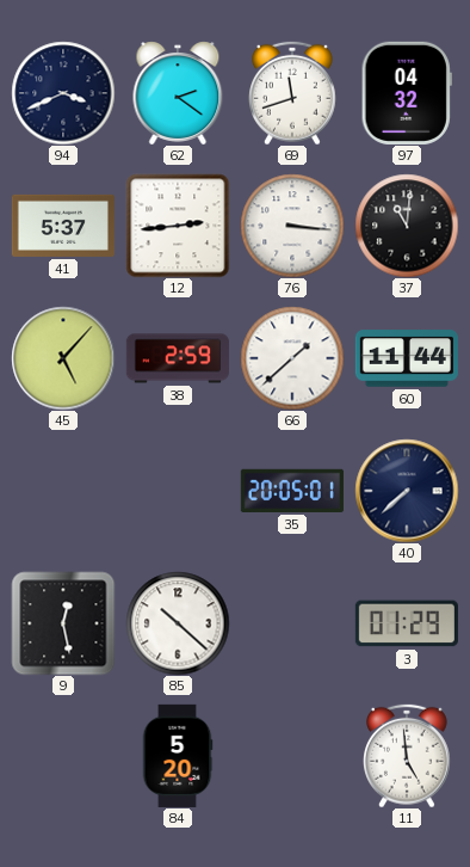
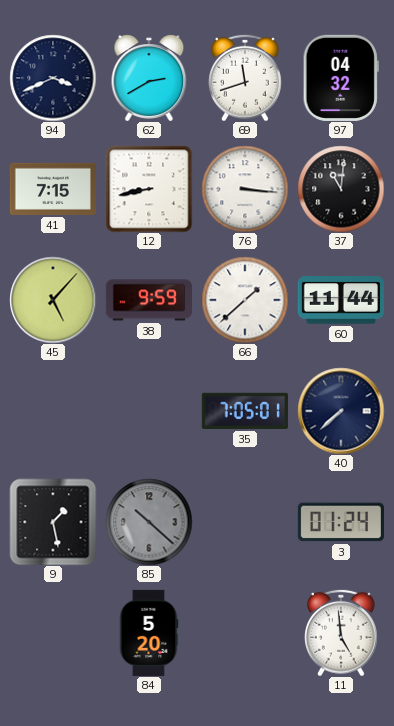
62: 2:21 -> 2:40 (149, 78)
41: 5:37 -> 7:15 (53, 189)
12: 2:44 -> 8:43 (149, 189)
38: 2:59 -> 9:59 (149, 300)
35: 20:05 -> 7:05 (245, 411)
9: 12:28 -> 1:28 (53, 522)
85 dial: white -> grey (149, 522)
3: 01:29 -> 01:24 (341, 522)
